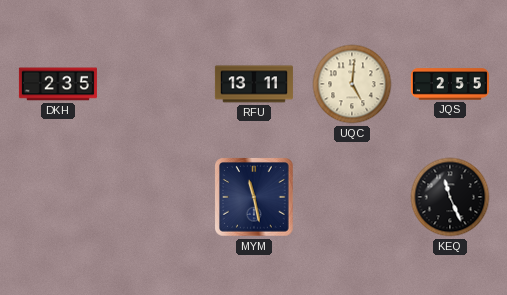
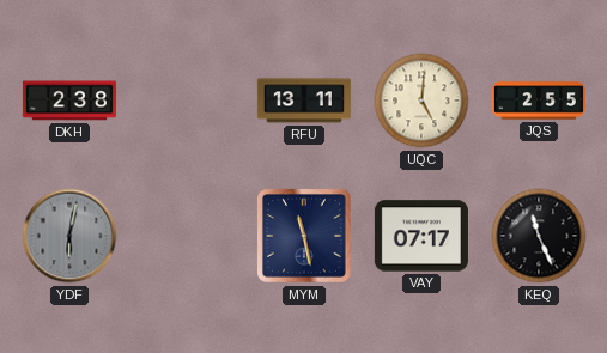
DKH: 2:35 -> 2:38 (69, 101)
YDF: none -> 6:02 (69, 236)
VAY: none -> 07:17 (421, 236)
